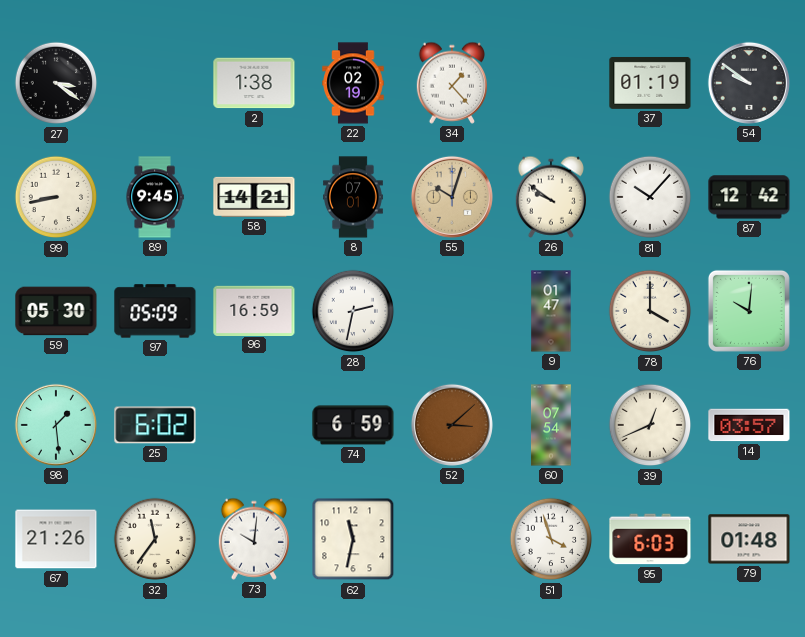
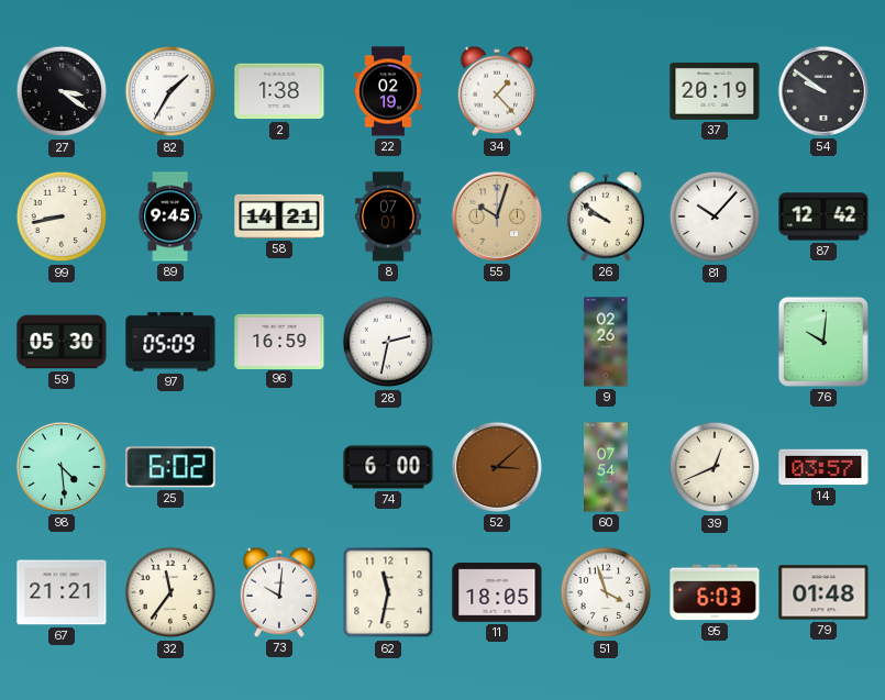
82: none -> 1:35 (170, 91)
37: 01:19 -> 20:19 (715, 91)
9: 01:47 -> 02:26 (606, 342)
78: 4:00 -> none (650, 311)
98: 1:29 -> 4:29 (62, 467)
74: 6:59 -> 6:00 (388, 467)
67: 21:26 -> 21:21 (62, 592)
11: none -> 18:05 (497, 592)
